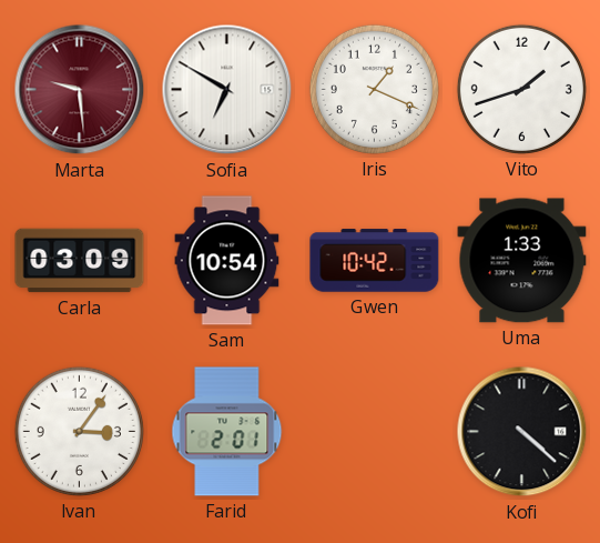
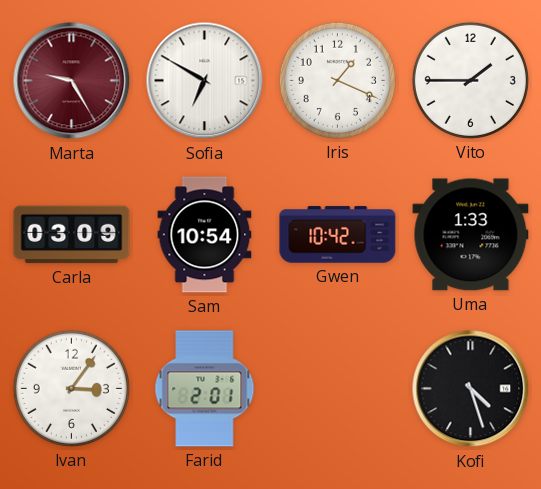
Marta: 9:29 -> 9:25 (72, 81)
Vito: 1:42 -> 1:45 (470, 80)
Kofi: 4:22 -> 4:27 (471, 389)
